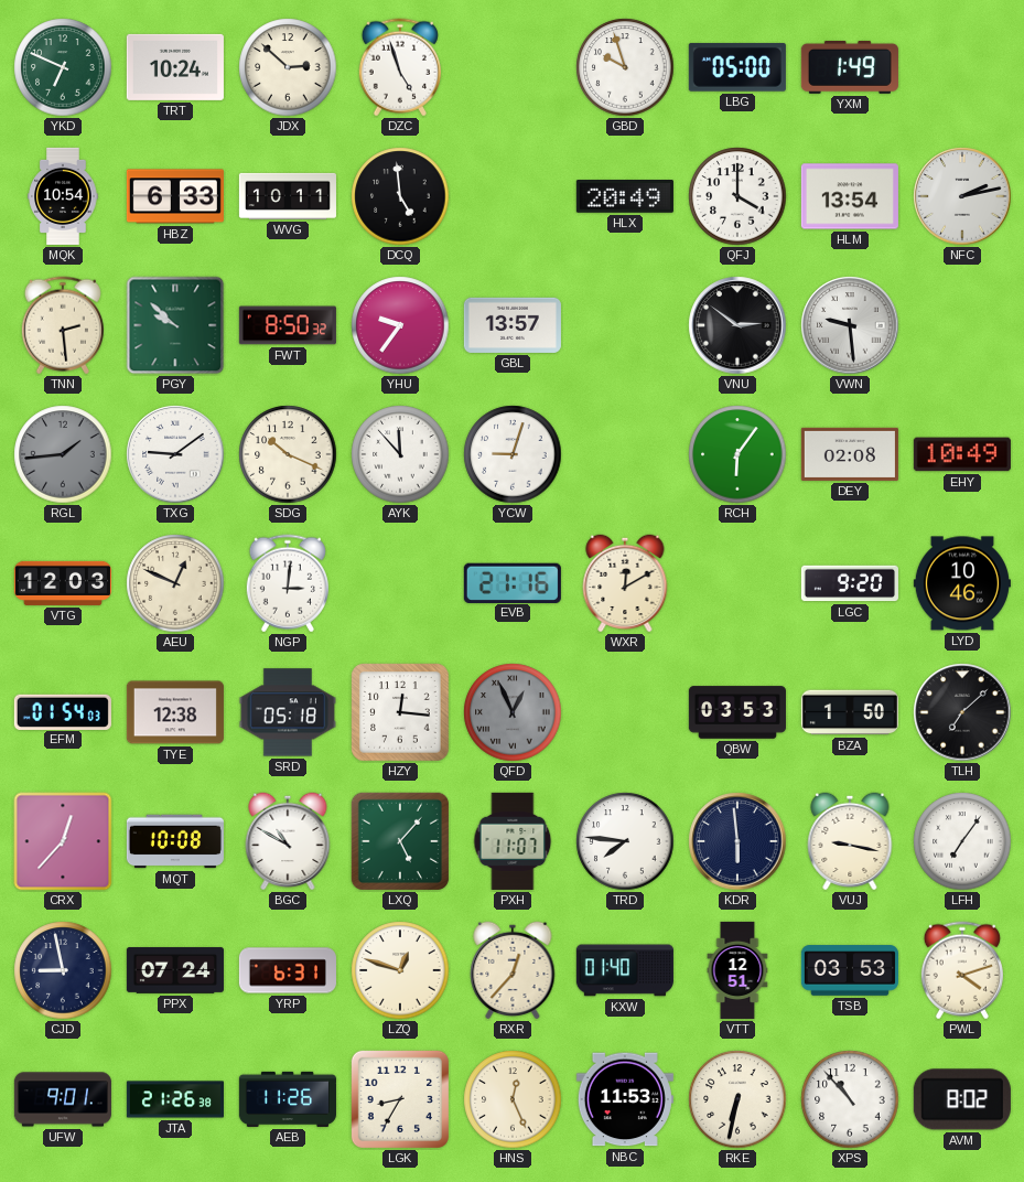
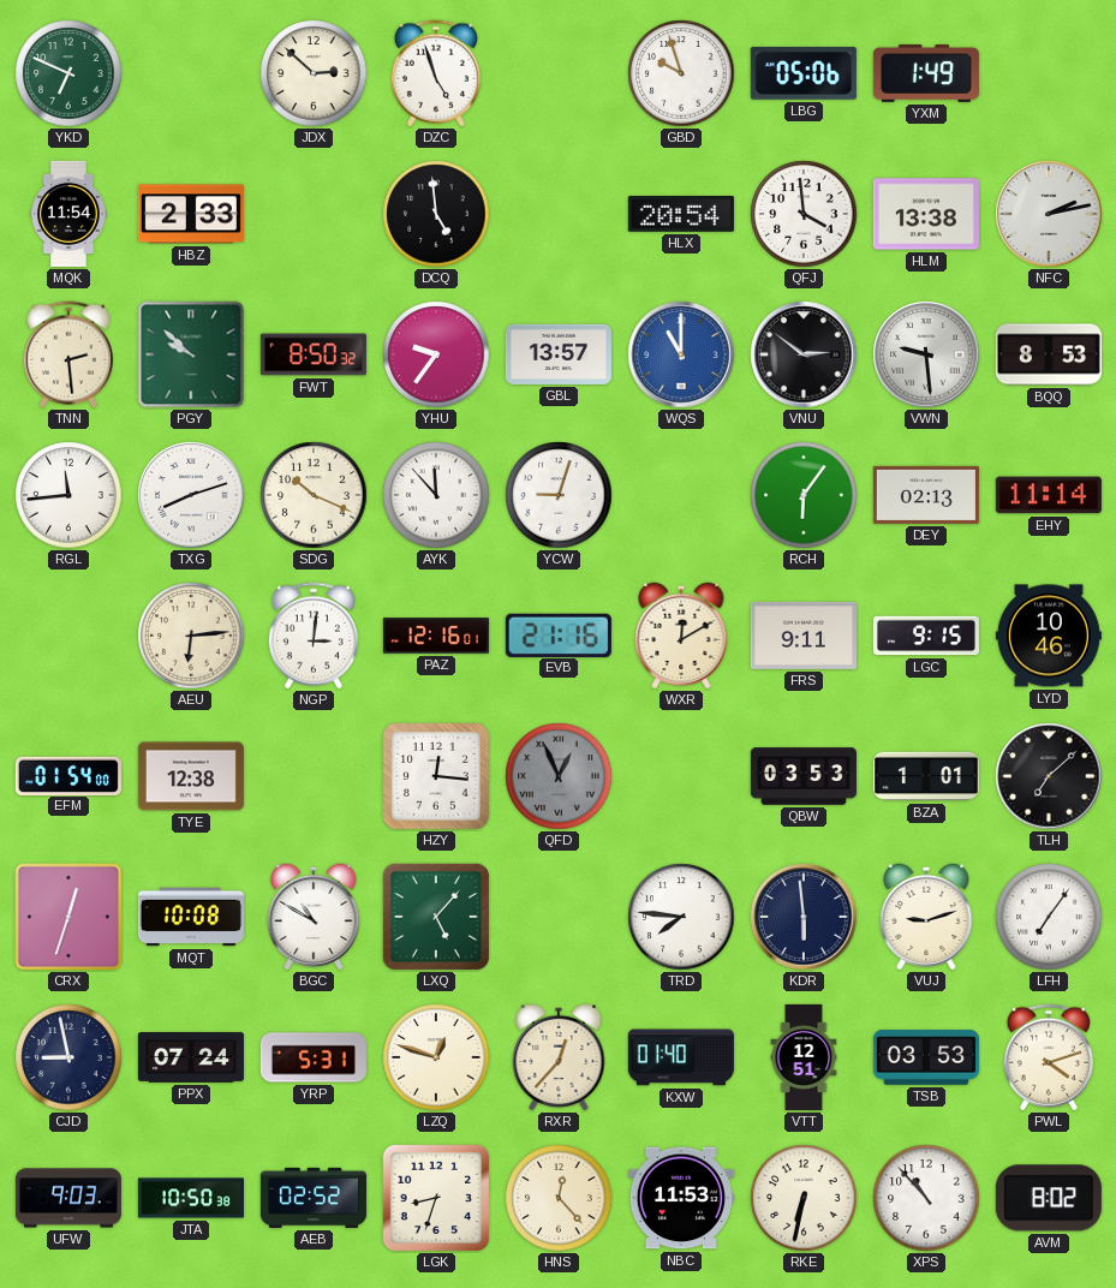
TRT: 10:24 -> none (175, 67)
LBG: 05:00 -> 05:06 (804, 73)
MQK: 10:54 -> 11:54 (68, 214)
HBZ: 6:33 -> 2:33 (191, 214)
WVG: 10:11 -> none (288, 196)
HLX: 20:49 -> 20:54 (681, 215)
QFJ: 4:00 -> 3:59 (804, 214)
HLM: 13:54 -> 13:38 (926, 214)
WQS: none -> 11:00 (681, 354)
BQQ: none -> 8:53 (1049, 354)
RGL: 1:44 -> 11:44 (68, 495)
RGL dial: grey -> white (68, 495)
TXG: 9:09 -> 8:12 (191, 495)
DEY: 02:08 -> 02:13 (926, 495)
EHY: 10:49 -> 11:14 (1049, 495)
VTG: 12:03 -> none (63, 583)
AEU: 12:49 -> 6:14 (191, 636)
PAZ: none -> 12:16 (436, 636)
FRS: none -> 9:11 (804, 636)
LGC: 9:20 -> 9:15 (926, 636)
EFM: 01:54:03 -> 01:54:00 (68, 775)
SRD: 05:18 -> none (288, 712)
BZA: 1:50 -> 1:01 (926, 776)
CRX: 12:37 -> 12:33 (68, 917)
PXH: 11:07 -> none (513, 841)
VUJ: 9:17 -> 9:12 (926, 917)
YRP: 6:31 -> 5:31 (314, 1057)
UFW: 9:01 -> 9:03 (68, 1198)
JTA: 21:26 -> 10:50 (191, 1198)
AEB: 11:26 -> 02:52 (314, 1198)
LGK: 8:35 -> 8:33 (436, 1198)
HNS: 12:26 -> 12:23 (559, 1198)
